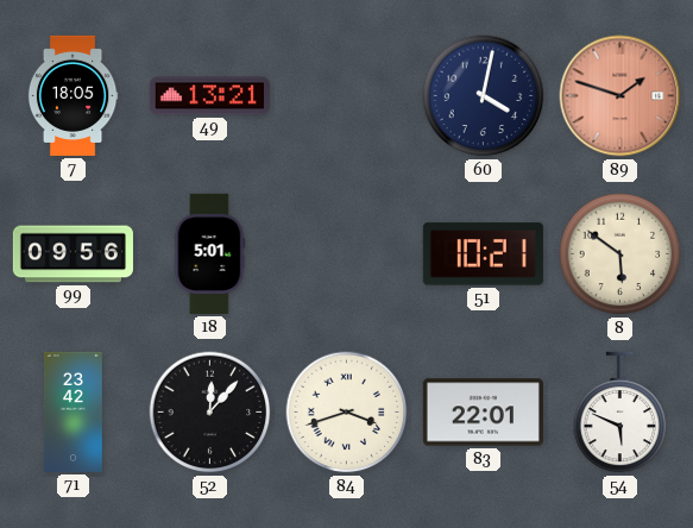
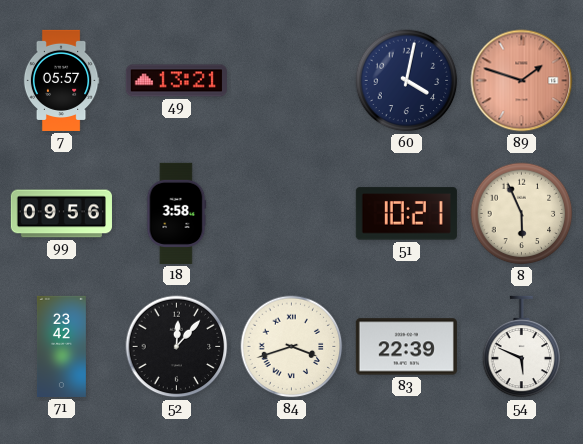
7: 18:05 -> 05:57 (61, 80)
18: 5:01 -> 3:58 (176, 213)
8: 5:51 -> 5:56 (522, 214)
83: 22:01 -> 22:39 (406, 347)
